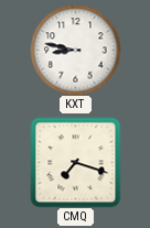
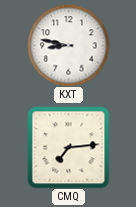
CMQ: 7:18 -> 7:14 (68, 147)
